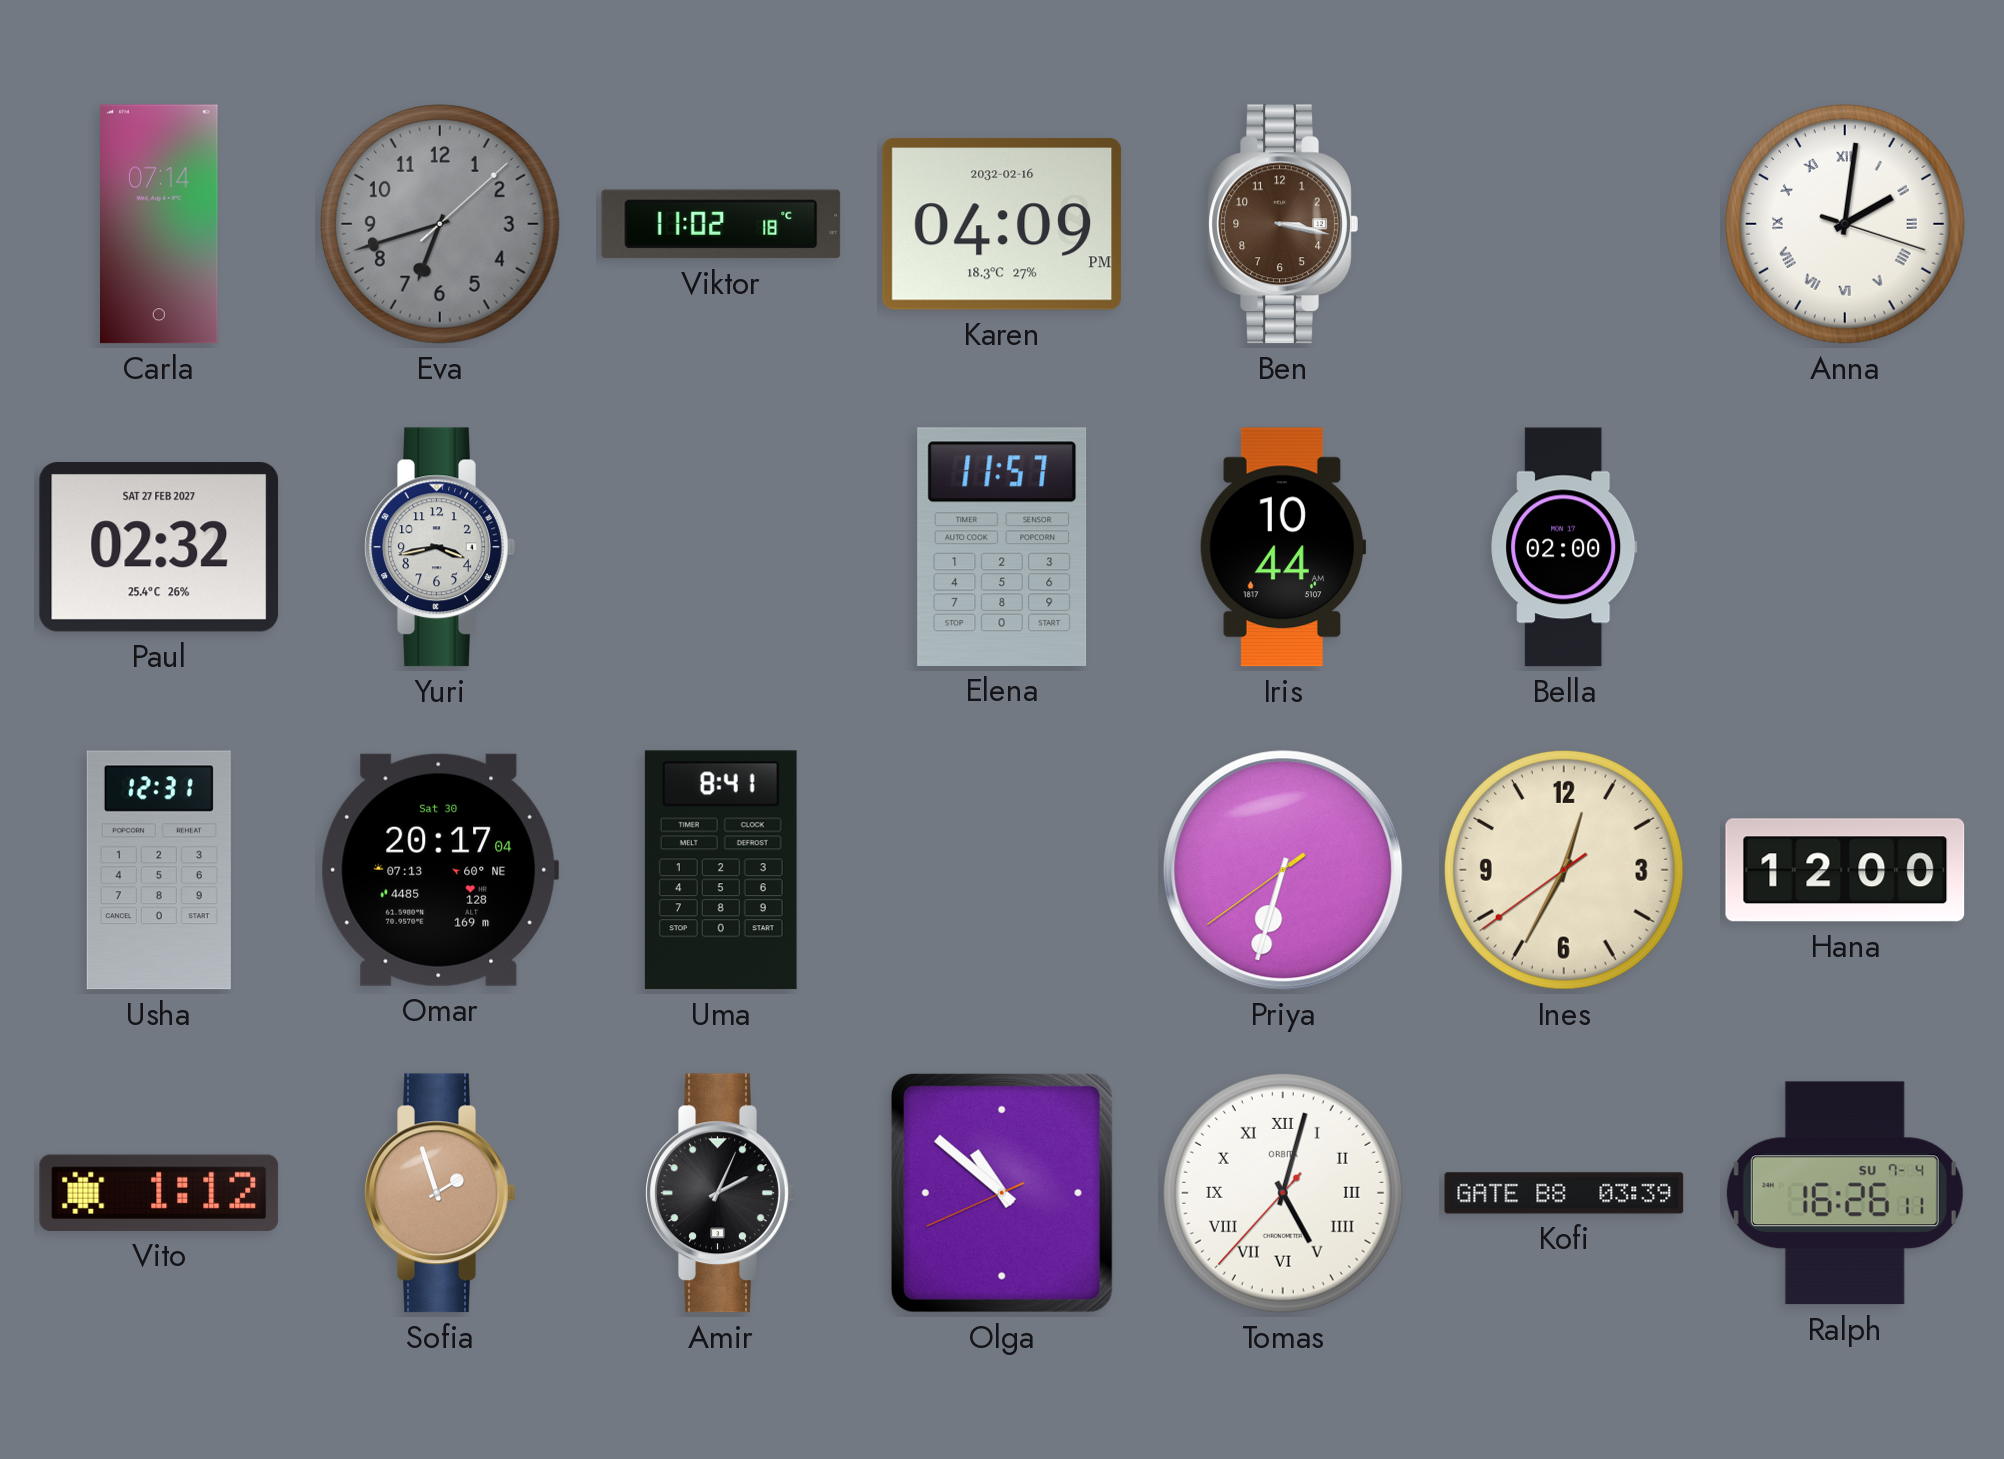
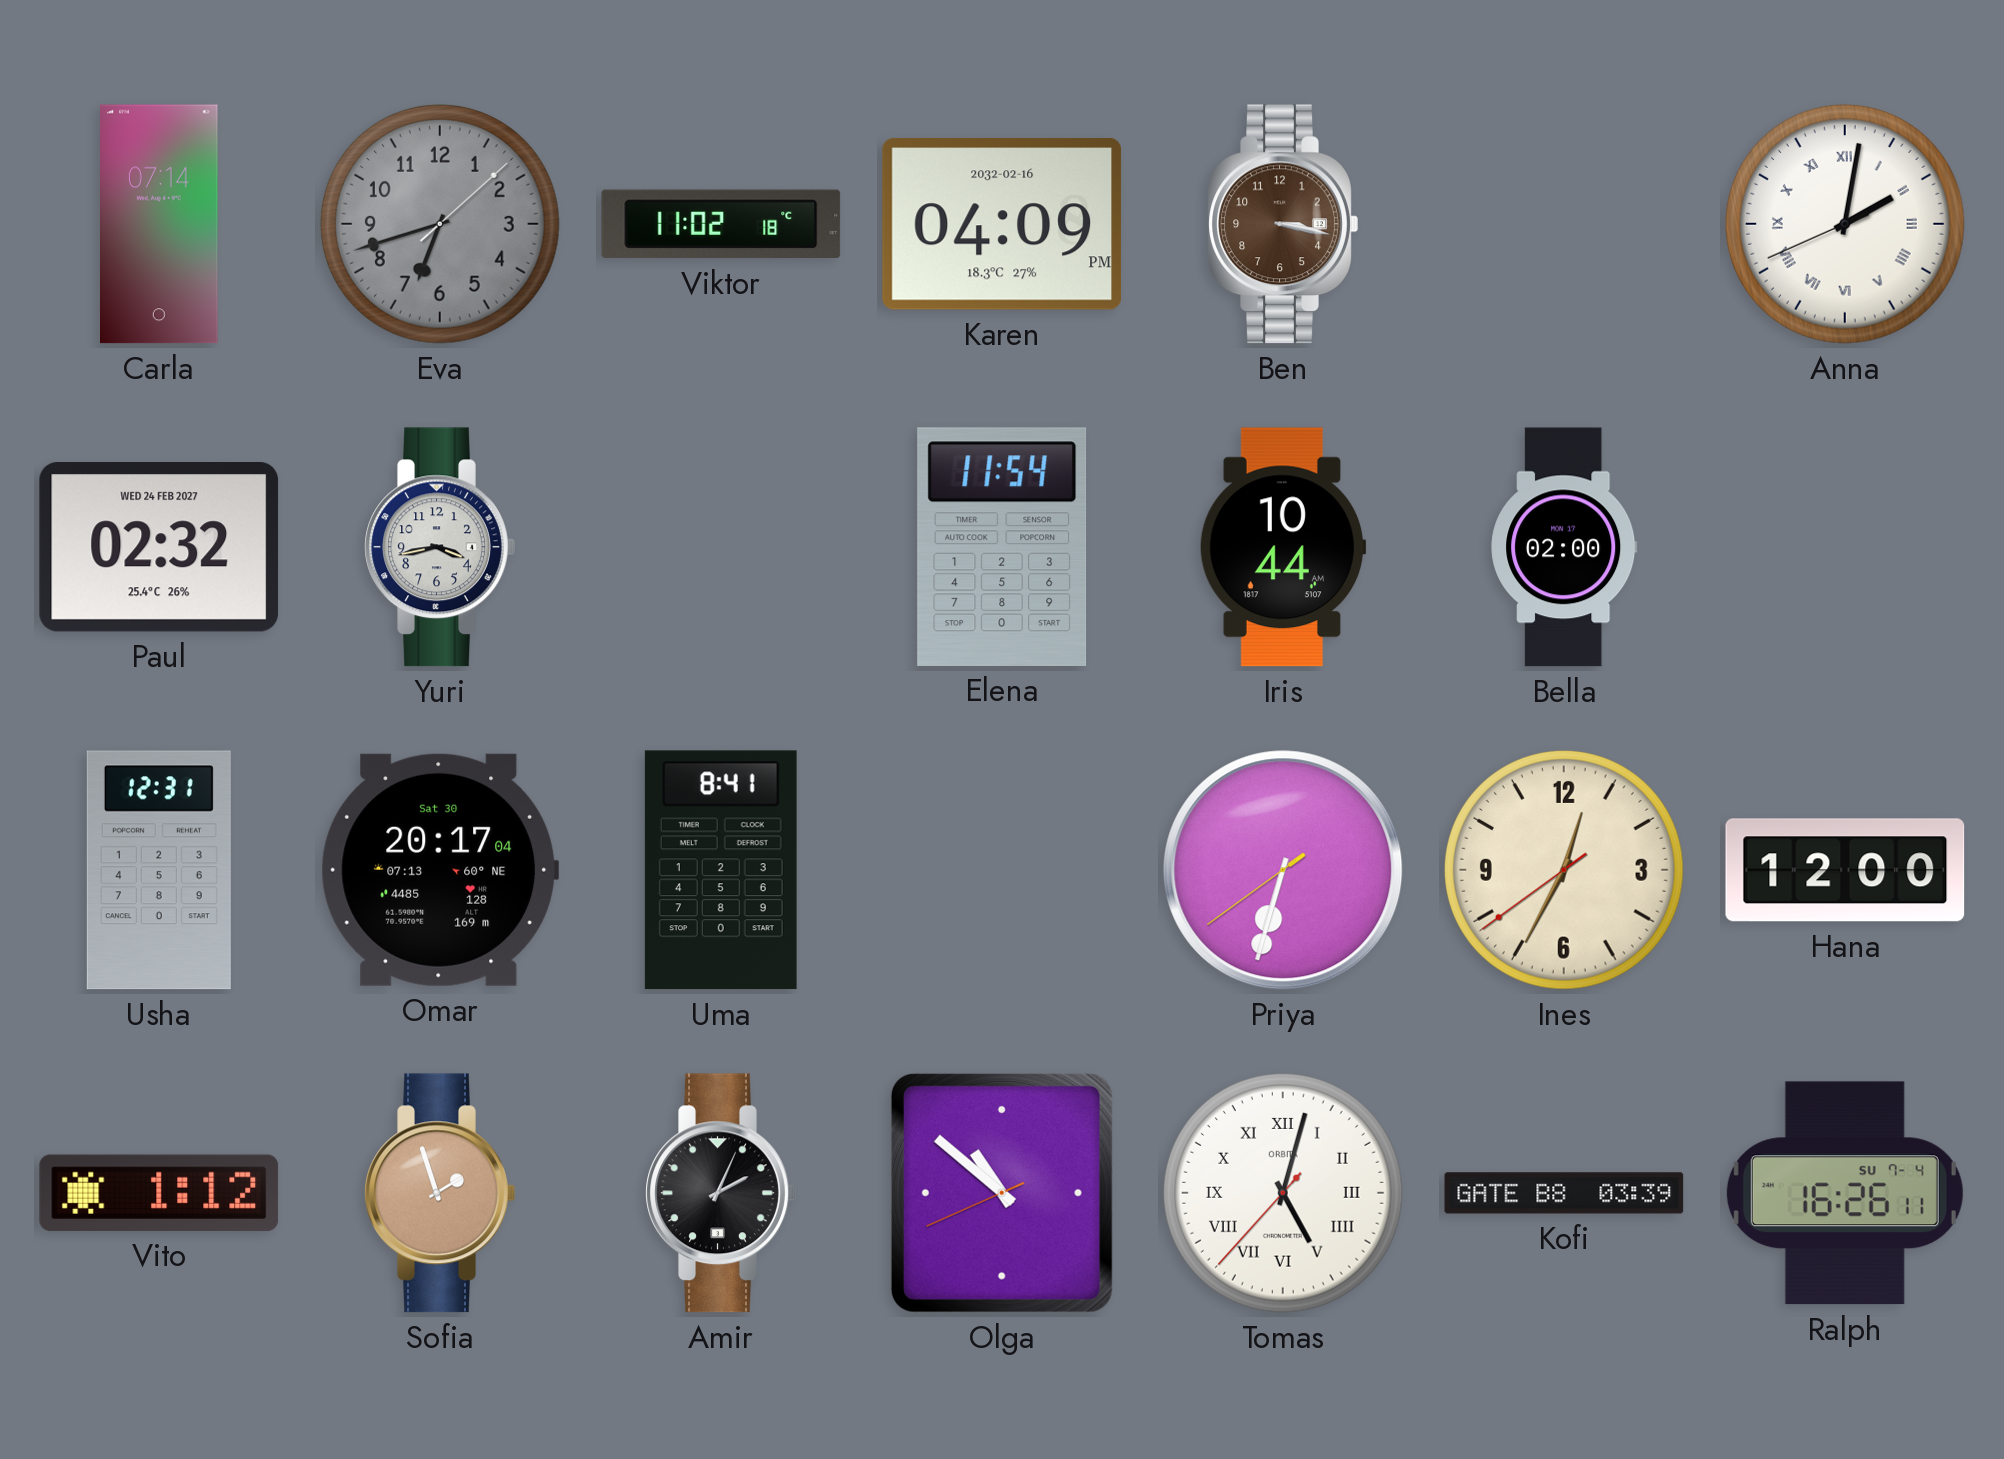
Anna: 2:01:18 -> 2:01:41 (1845, 224)
Paul date: SAT 27 FEB 2027 -> WED 24 FEB 2027 (159, 548)
Elena: 11:57 -> 11:54 (1002, 547)
